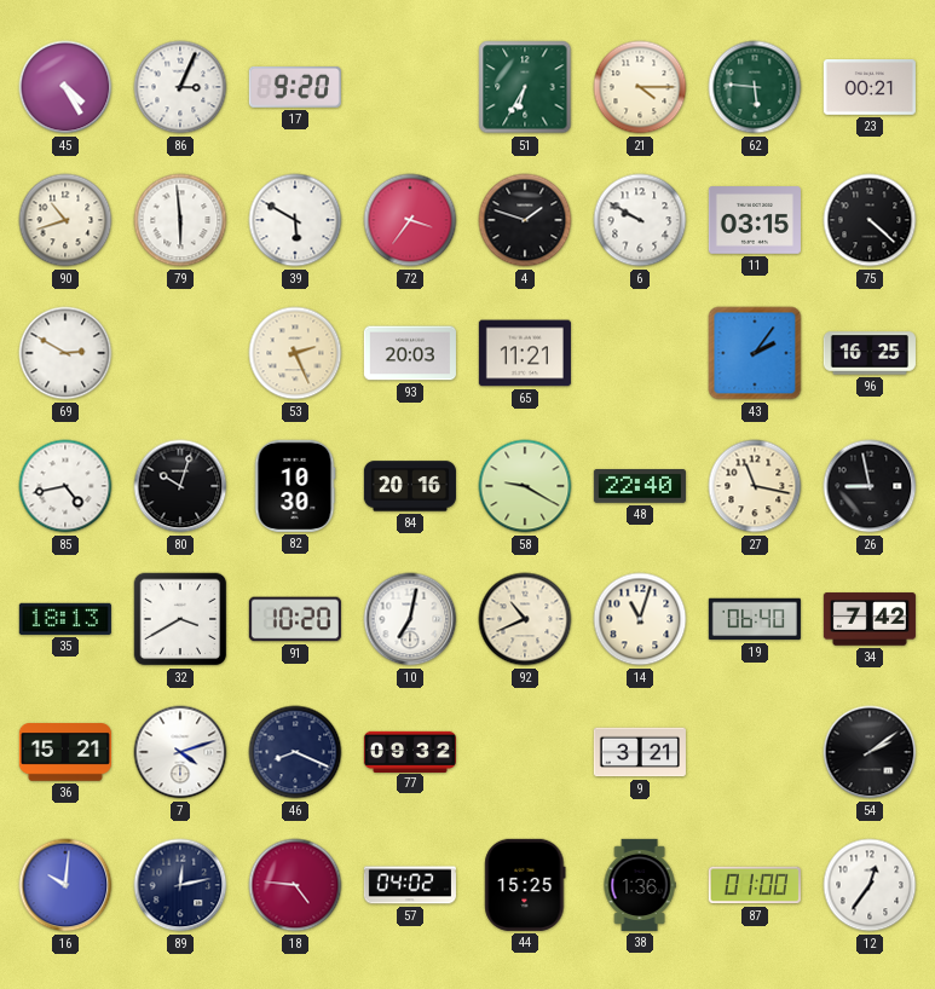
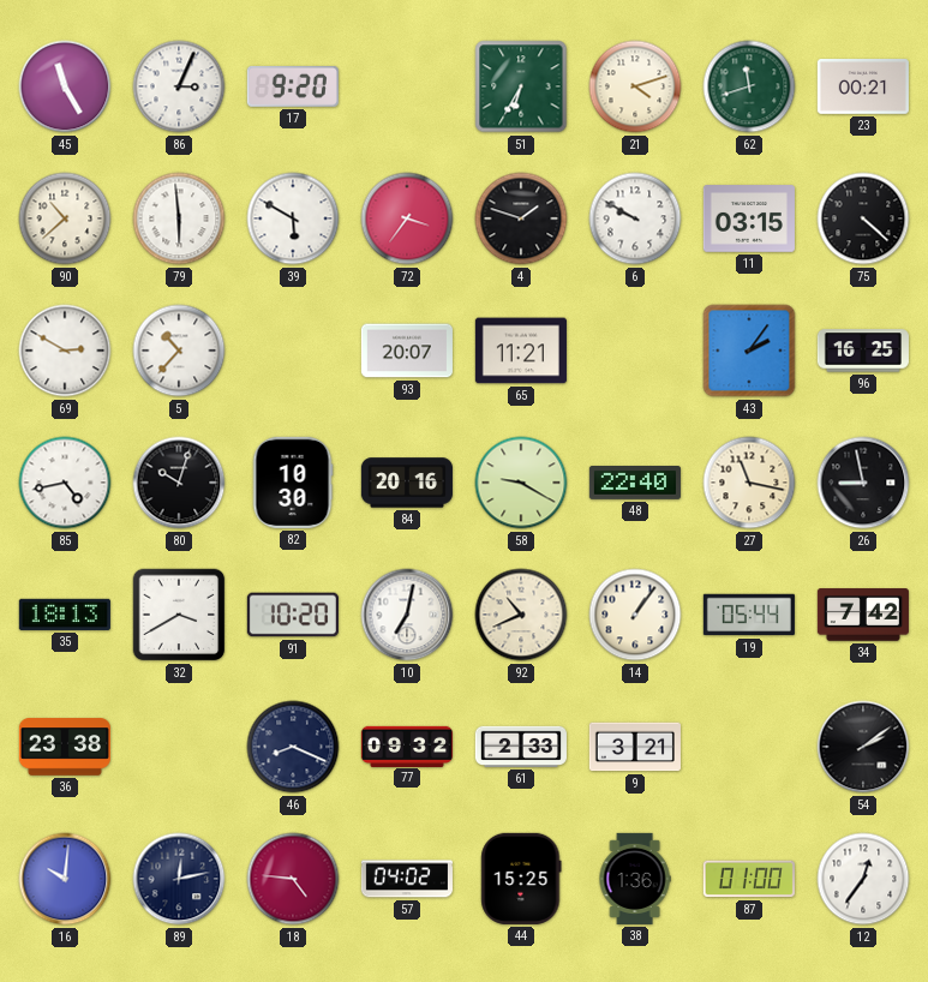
45: 4:25 -> 11:25 (65, 86)
21: 4:15 -> 4:12 (635, 86)
62: 5:46 -> 11:42 (749, 86)
90: 10:42 -> 10:38 (65, 218)
5: none -> 10:37 (179, 351)
53: 2:26 -> none (295, 353)
93: 20:03 -> 20:07 (407, 351)
14: 11:03 -> 1:06 (635, 615)
19: 06:40 -> 05:44 (749, 615)
36: 15:21 -> 23:38 (65, 747)
7: 4:12 -> none (180, 752)
61: none -> 2:33 (521, 747)
